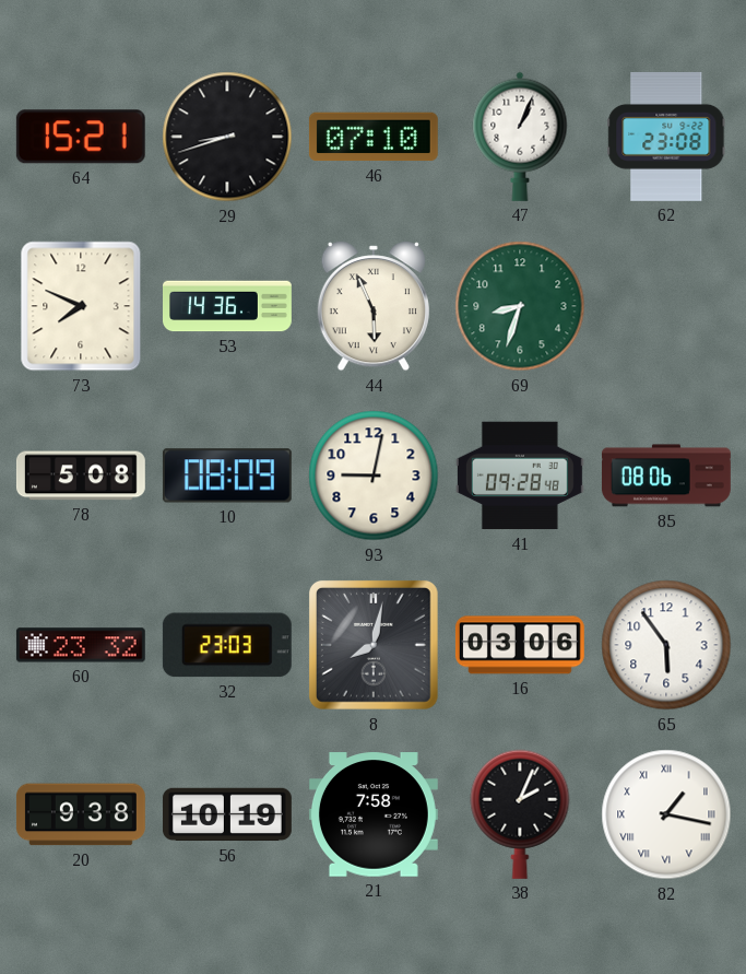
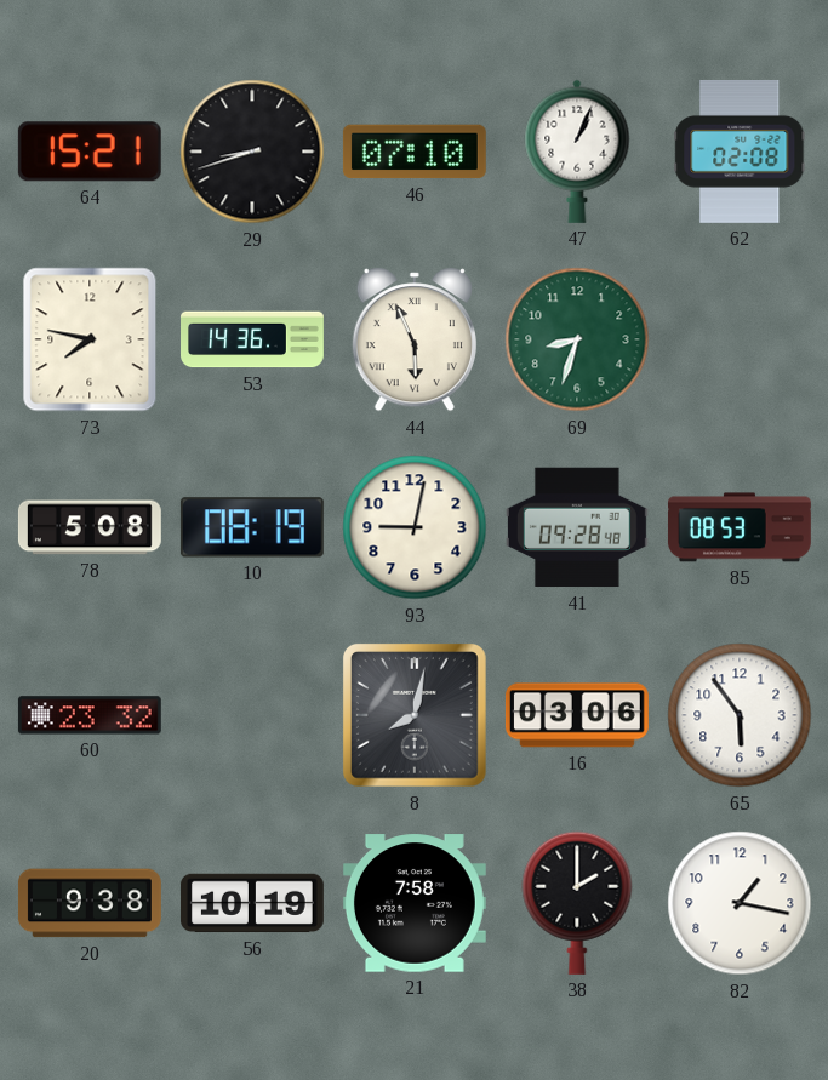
62: 23:08 -> 02:08 (740, 152)
73: 7:49 -> 7:47 (90, 339)
10: 08:09 -> 08:19 (252, 527)
85: 08:06 -> 08:53 (740, 527)
32: 23:03 -> none (227, 645)
38: 2:04 -> 2:00 (577, 903)
82 numerals: Roman -> Arabic (740, 903)
